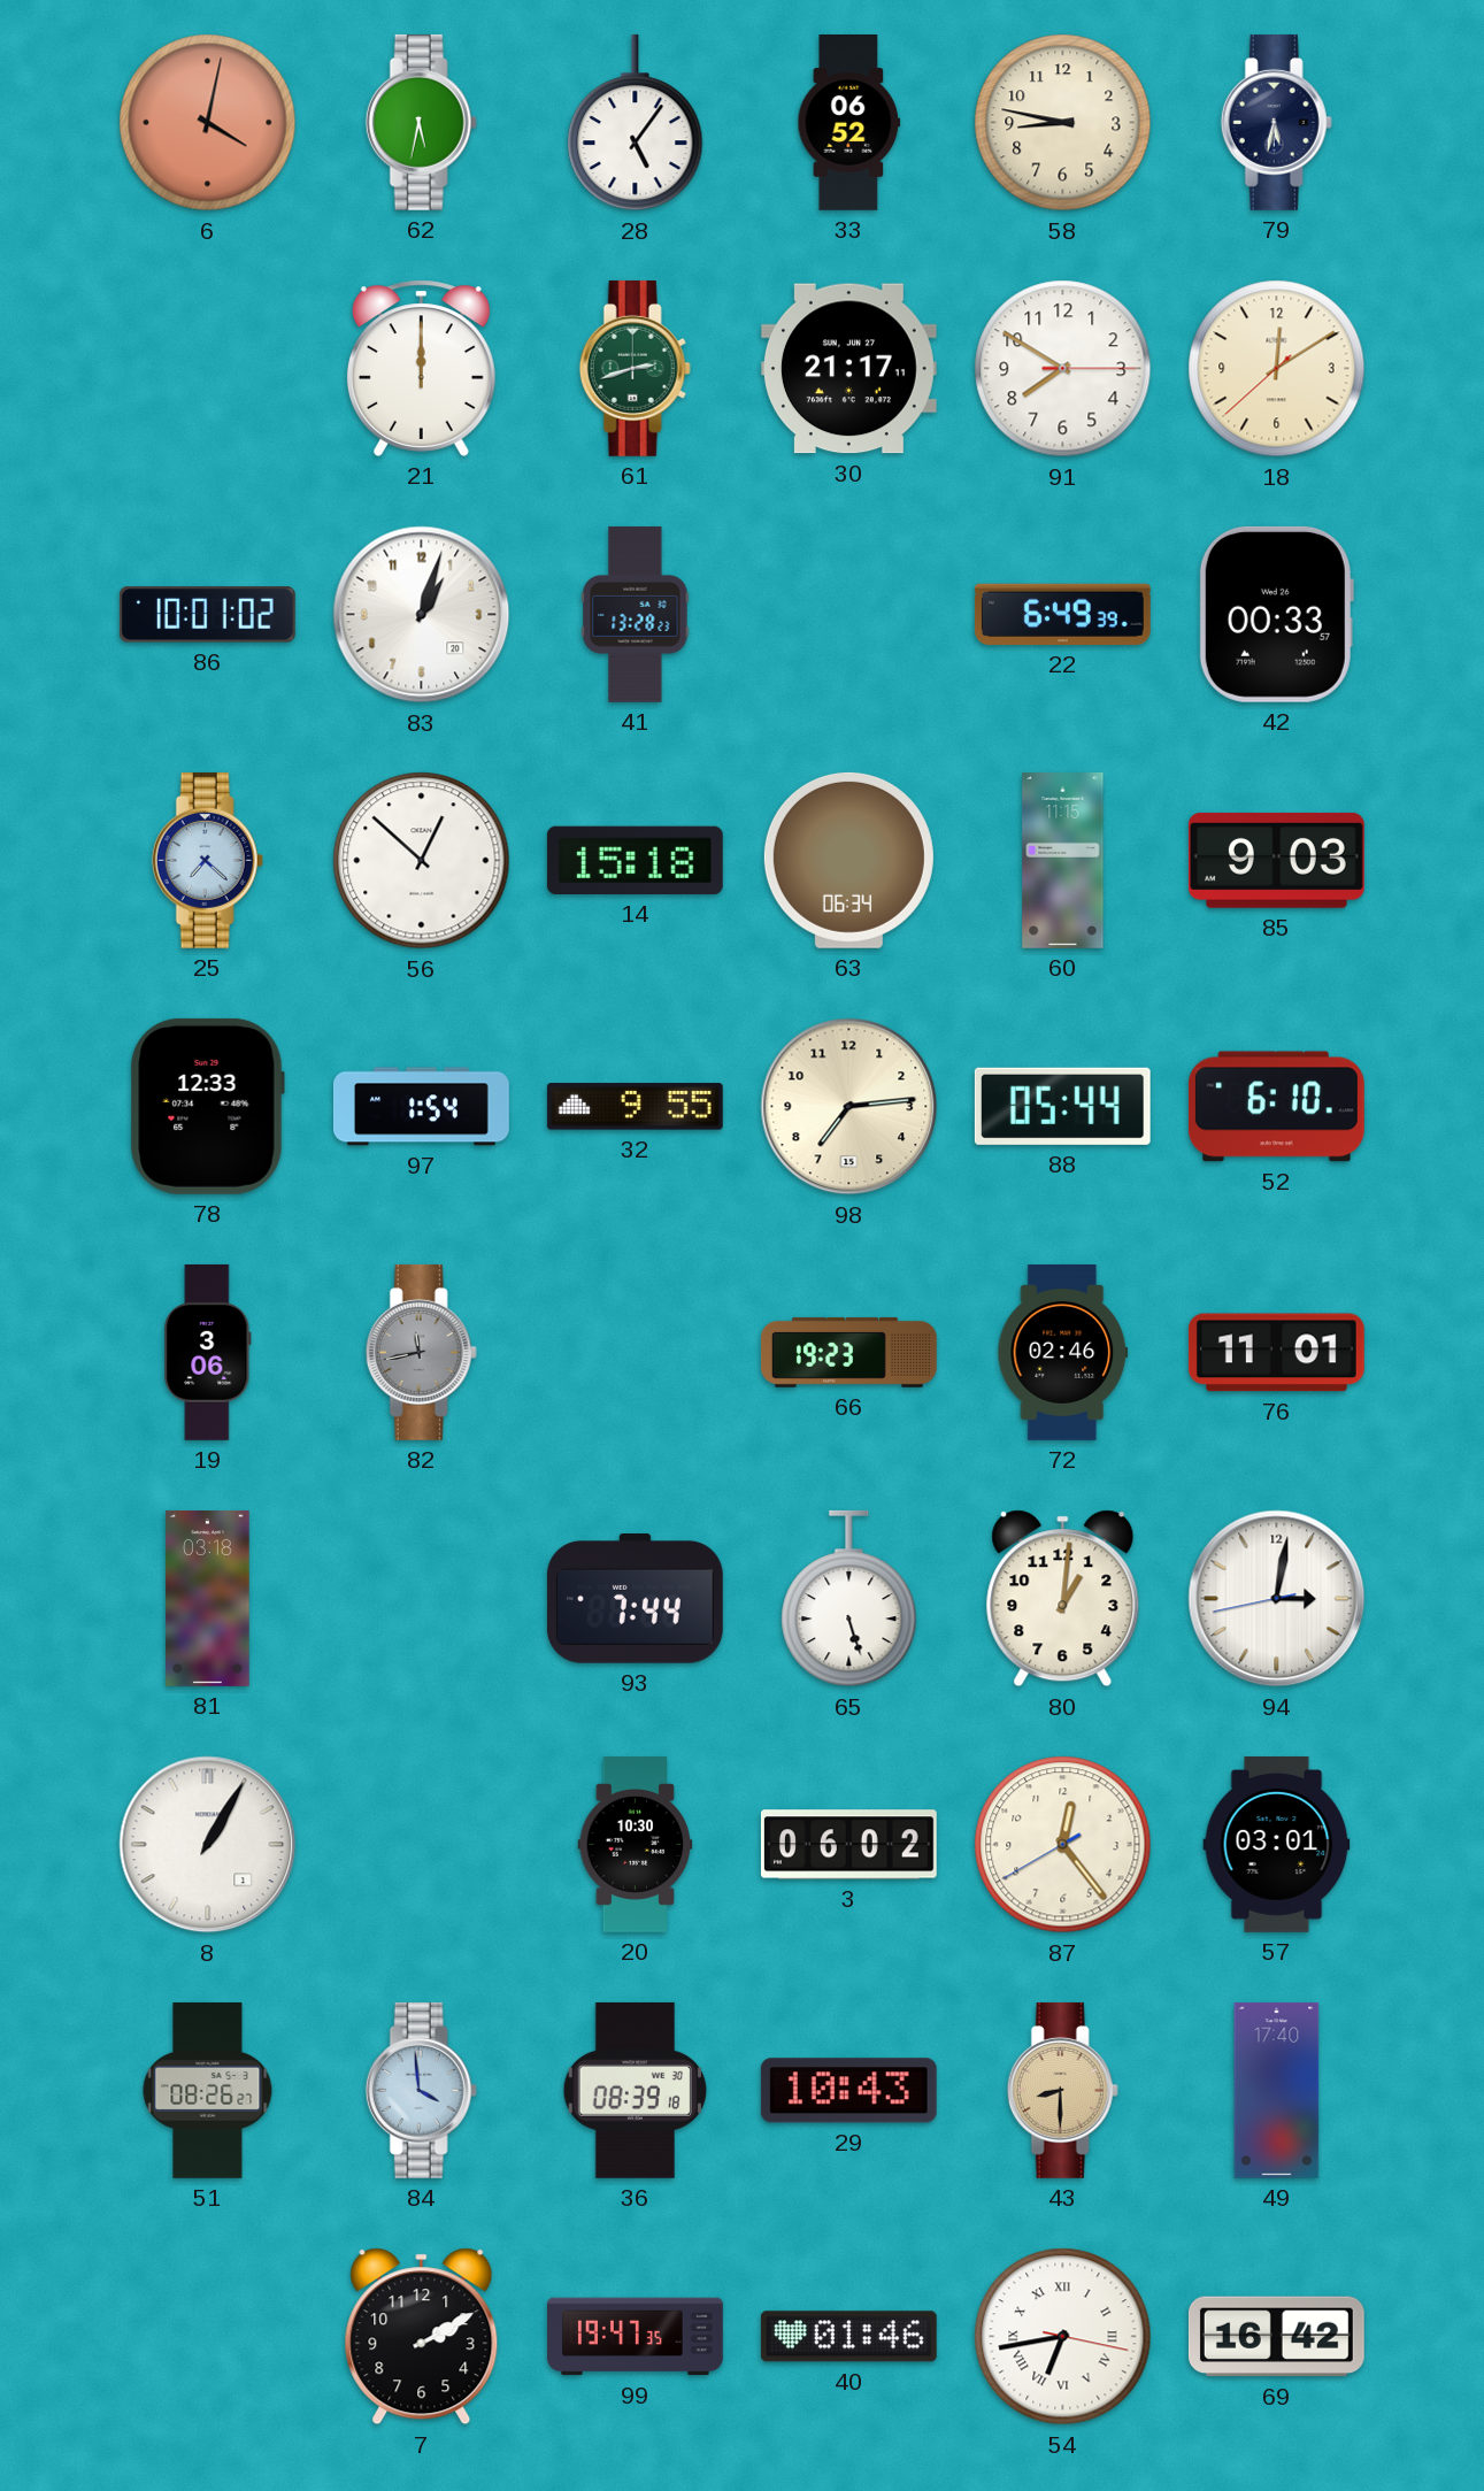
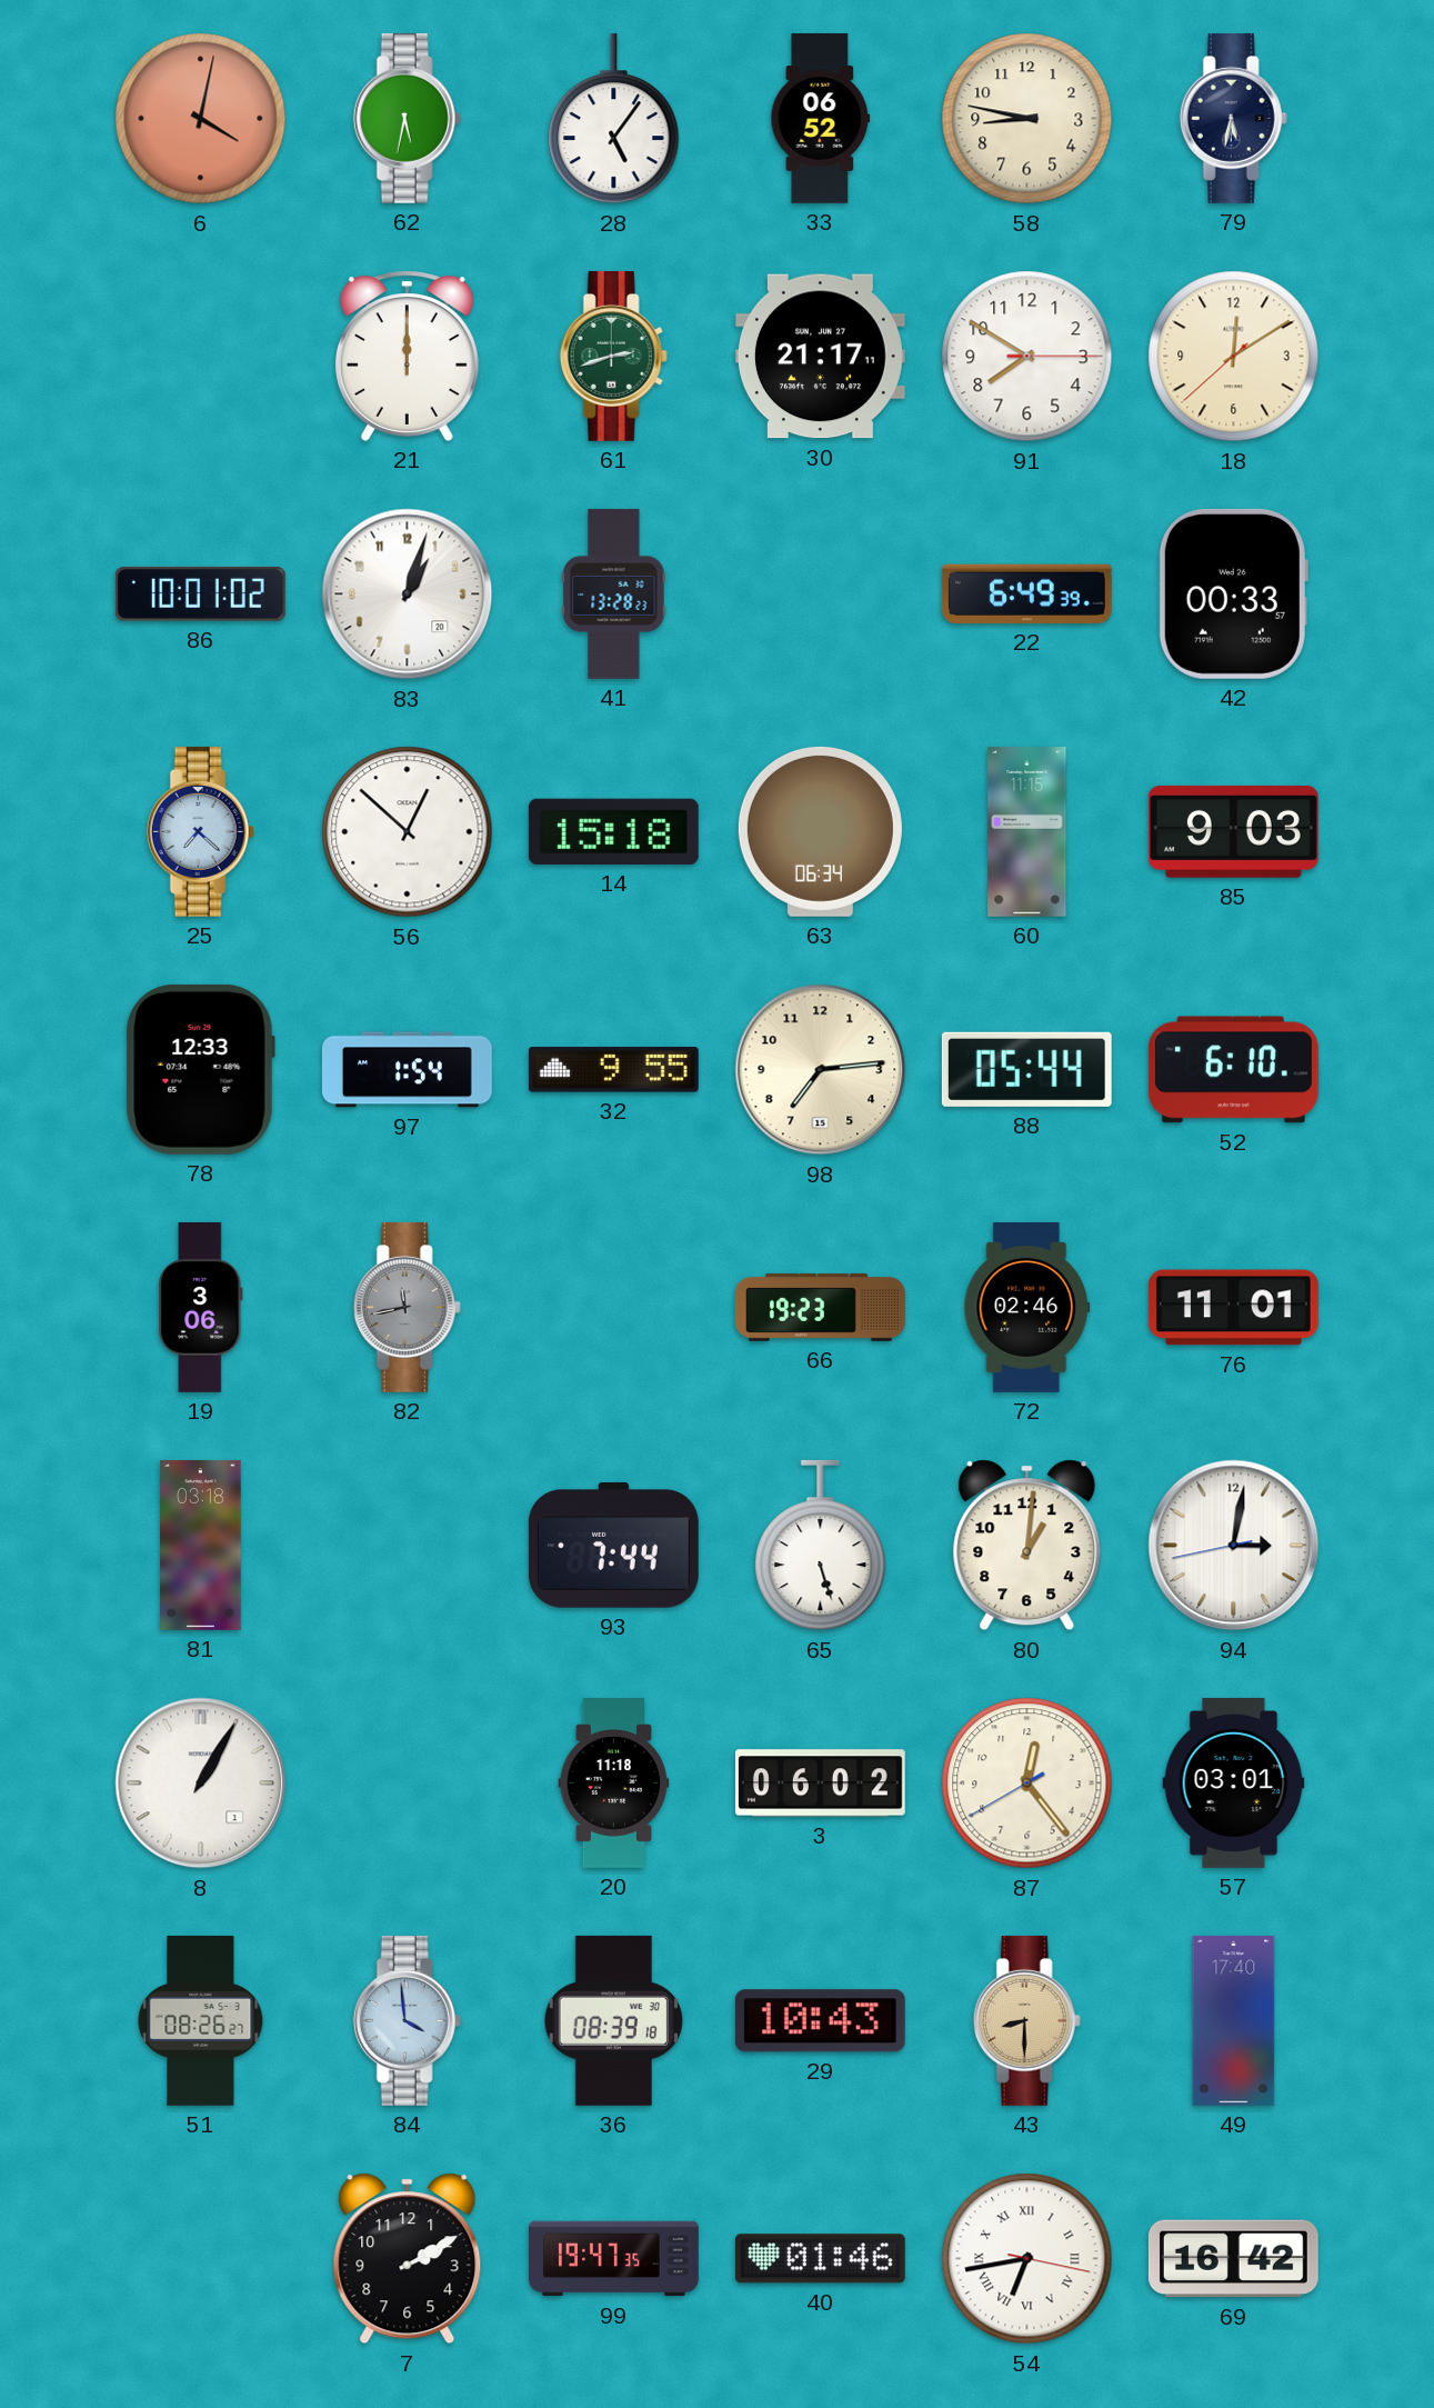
20: 10:30 -> 11:18 (614, 1783)
